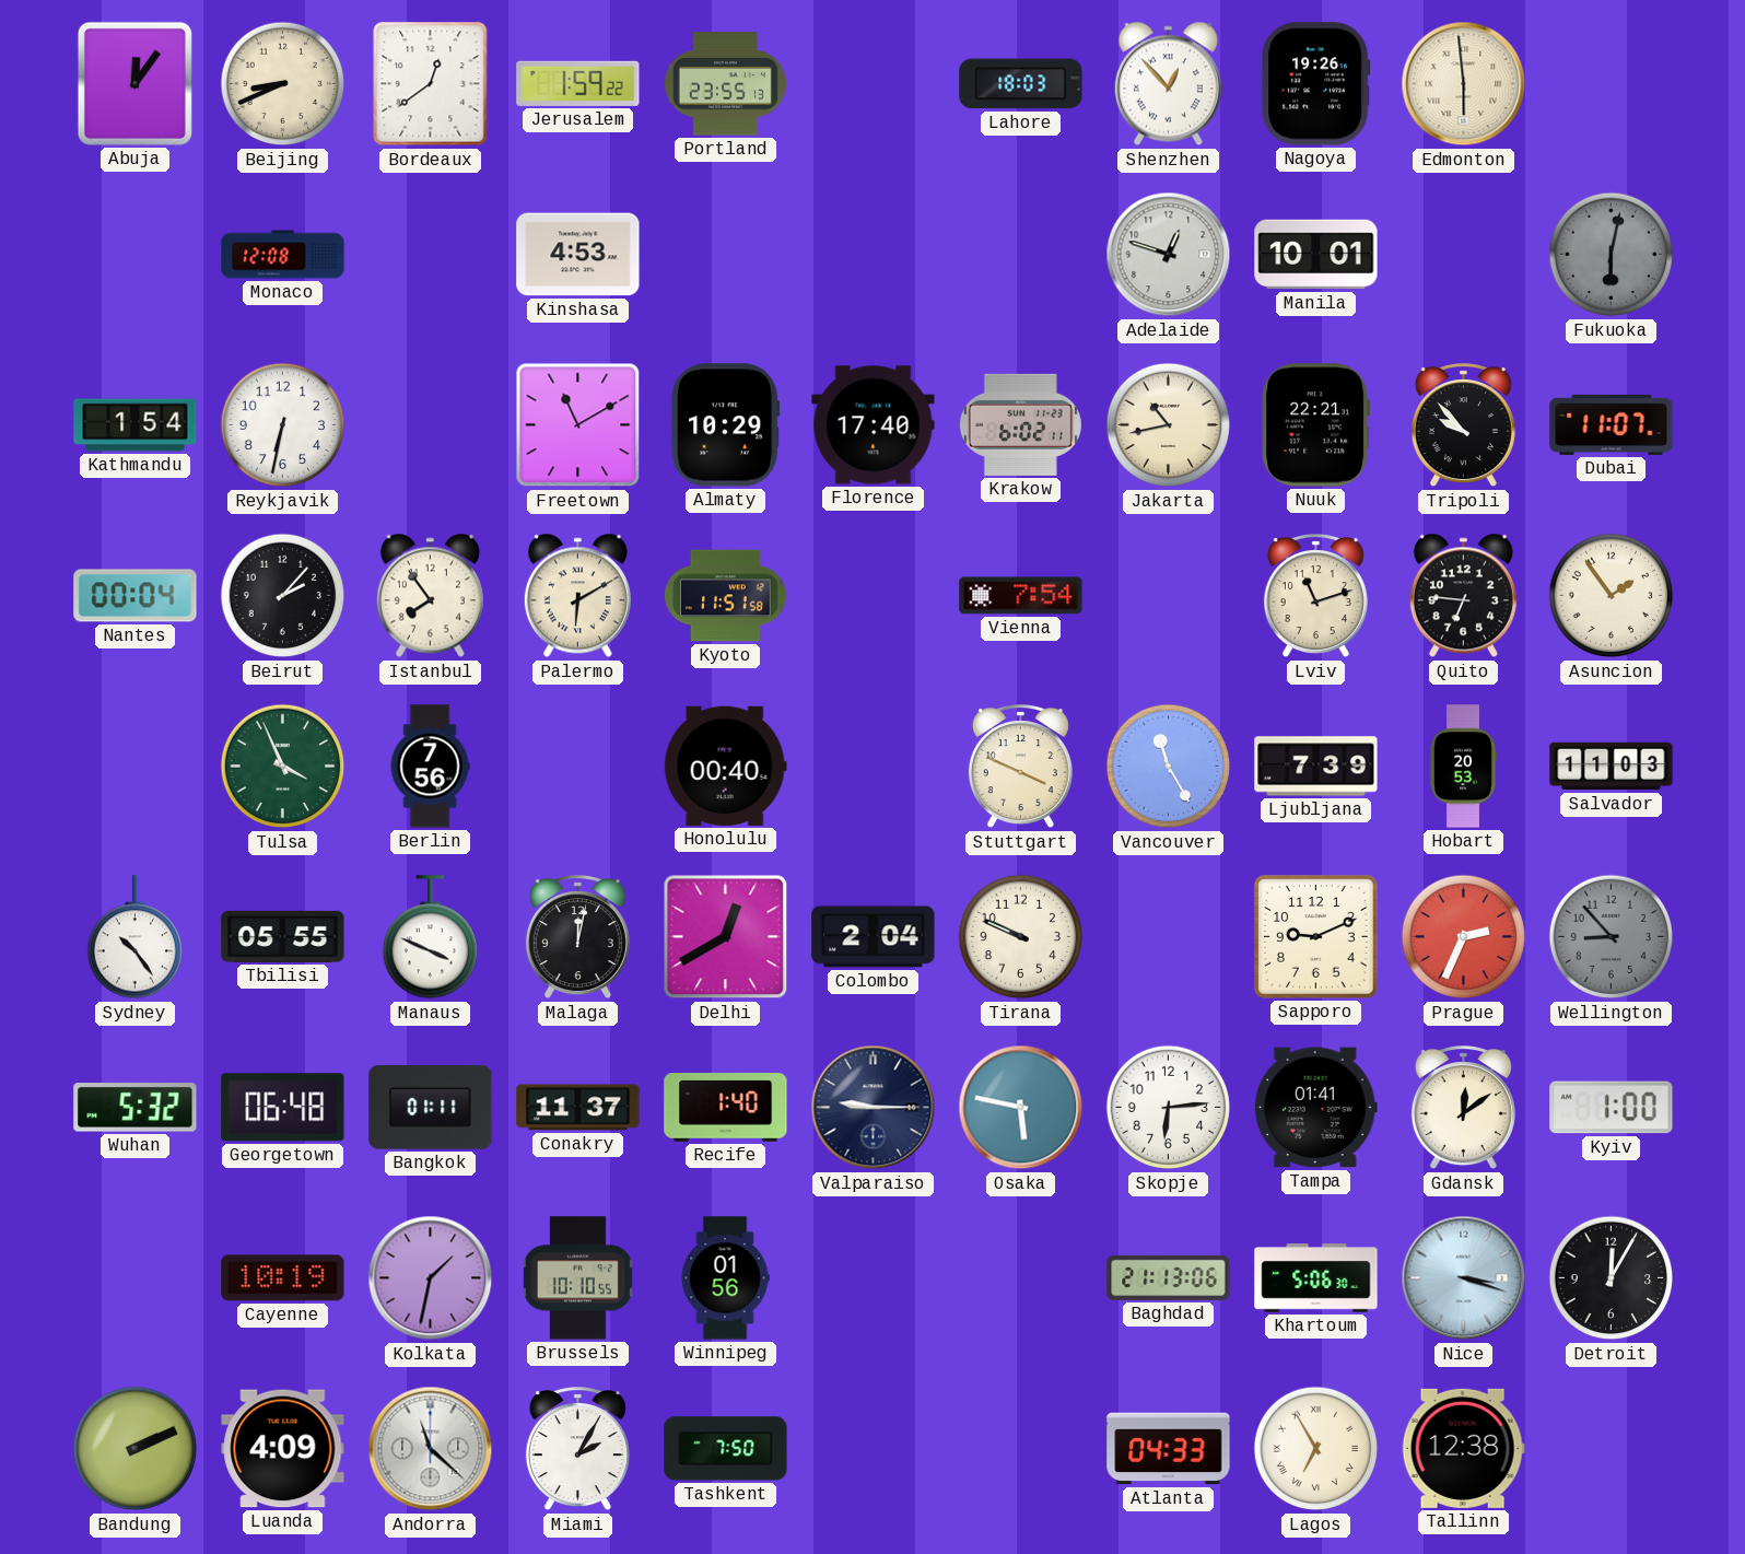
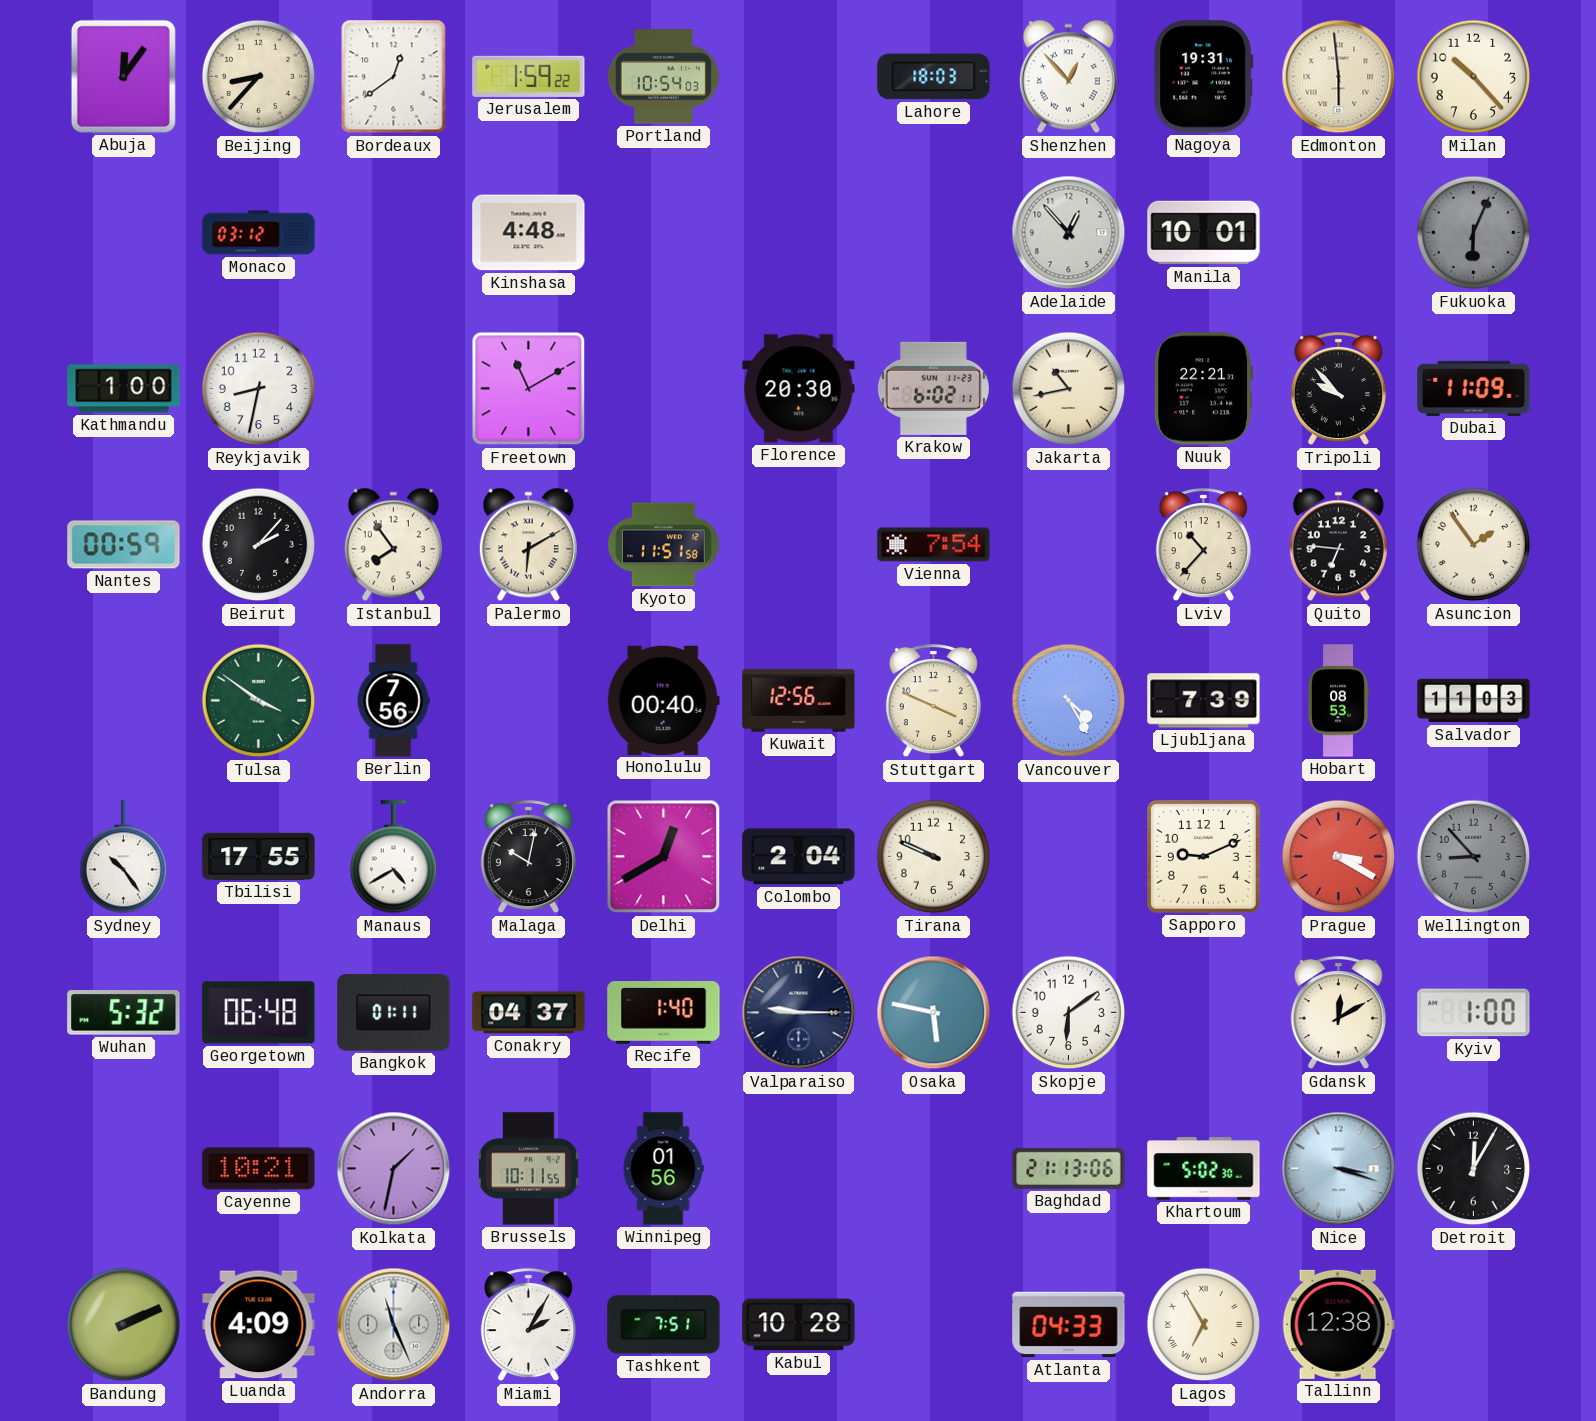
Beijing: 8:41 -> 8:37 (259, 77)
Portland: 23:55 -> 10:54 (663, 77)
Nagoya: 19:26 -> 19:31 (1204, 77)
Milan: none -> 10:23 (1474, 77)
Monaco: 12:08 -> 03:12 (259, 233)
Kinshasa: 4:53 -> 4:48 (529, 233)
Adelaide: 12:48 -> 12:53 (1069, 233)
Fukuoka: 6:02 -> 6:04 (1474, 233)
Kathmandu: 1:54 -> 1:00 (124, 389)
Reykjavik: 6:32 -> 8:32 (259, 389)
Almaty: 10:29 -> none (726, 425)
Florence: 17:40 -> 20:30 (799, 389)
Dubai: 11:07 -> 11:09 (1474, 388)
Nantes: 00:04 -> 00:59 (124, 545)
Lviv: 11:12 -> 10:37 (1203, 545)
Tulsa: 3:56 -> 3:51 (259, 701)
Kuwait: none -> 12:56 (799, 701)
Vancouver: 11:25 -> 4:25 (1069, 701)
Hobart: 20:53 -> 08:53 (1338, 701)
Tbilisi: 05:55 -> 17:55 (259, 856)
Manaus: 3:49 -> 4:40 (393, 857)
Malaga: 12:02 -> 10:02 (528, 857)
Prague: 2:34 -> 3:20 (1339, 857)
Conakry: 11:37 -> 04:37 (529, 1013)
Skopje: 6:14 -> 6:09 (1069, 1013)
Tampa: 01:41 -> none (1315, 1108)
Gdansk: 12:09 -> 12:10 (1338, 1013)
Cayenne: 10:19 -> 10:21 (259, 1169)
Brussels: 10:10 -> 10:11 (529, 1169)
Khartoum: 5:06 -> 5:02 (1204, 1169)
Andorra: 11:22 -> 11:26 (394, 1325)
Tashkent: 7:50 -> 7:51 (664, 1325)
Kabul: none -> 10:28 (799, 1325)
